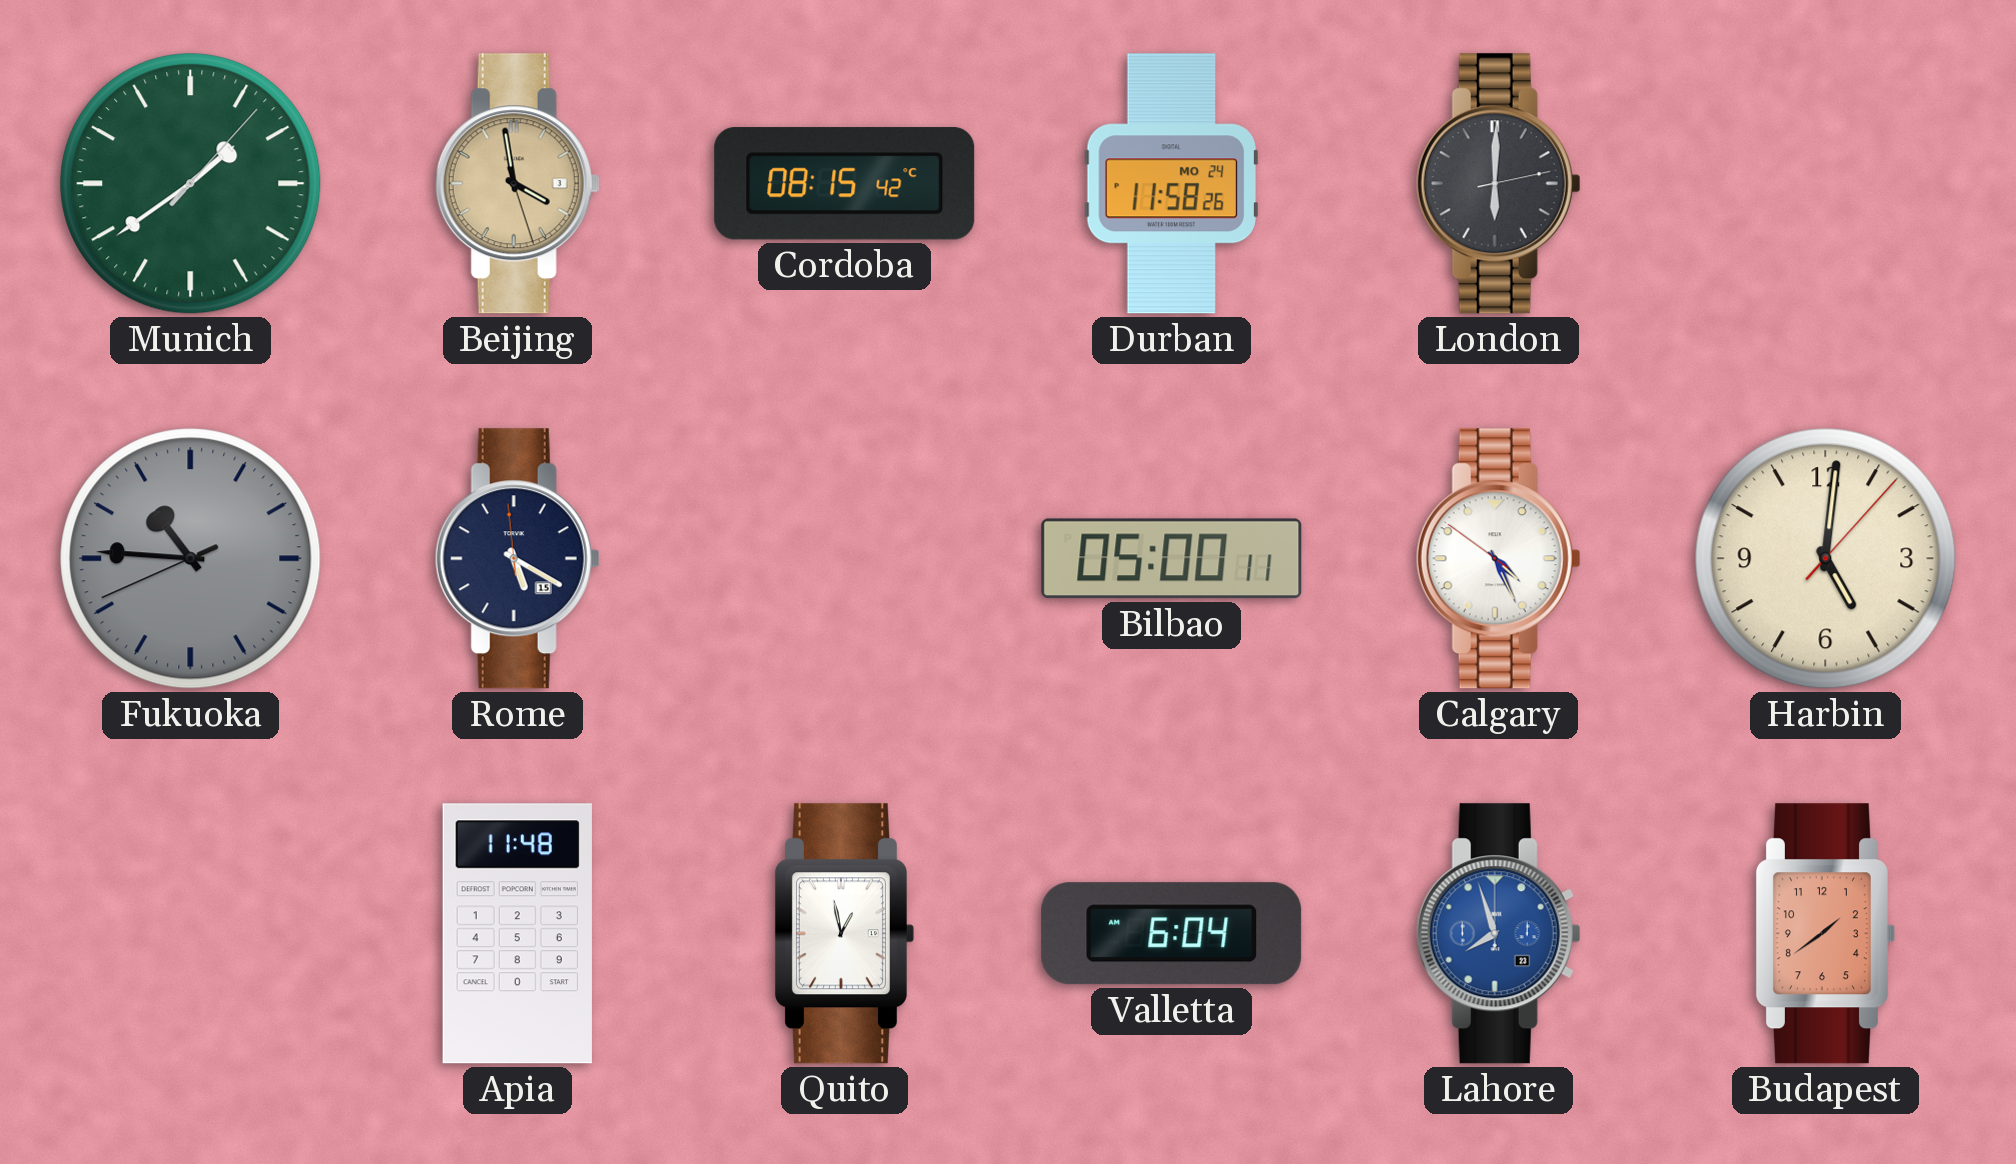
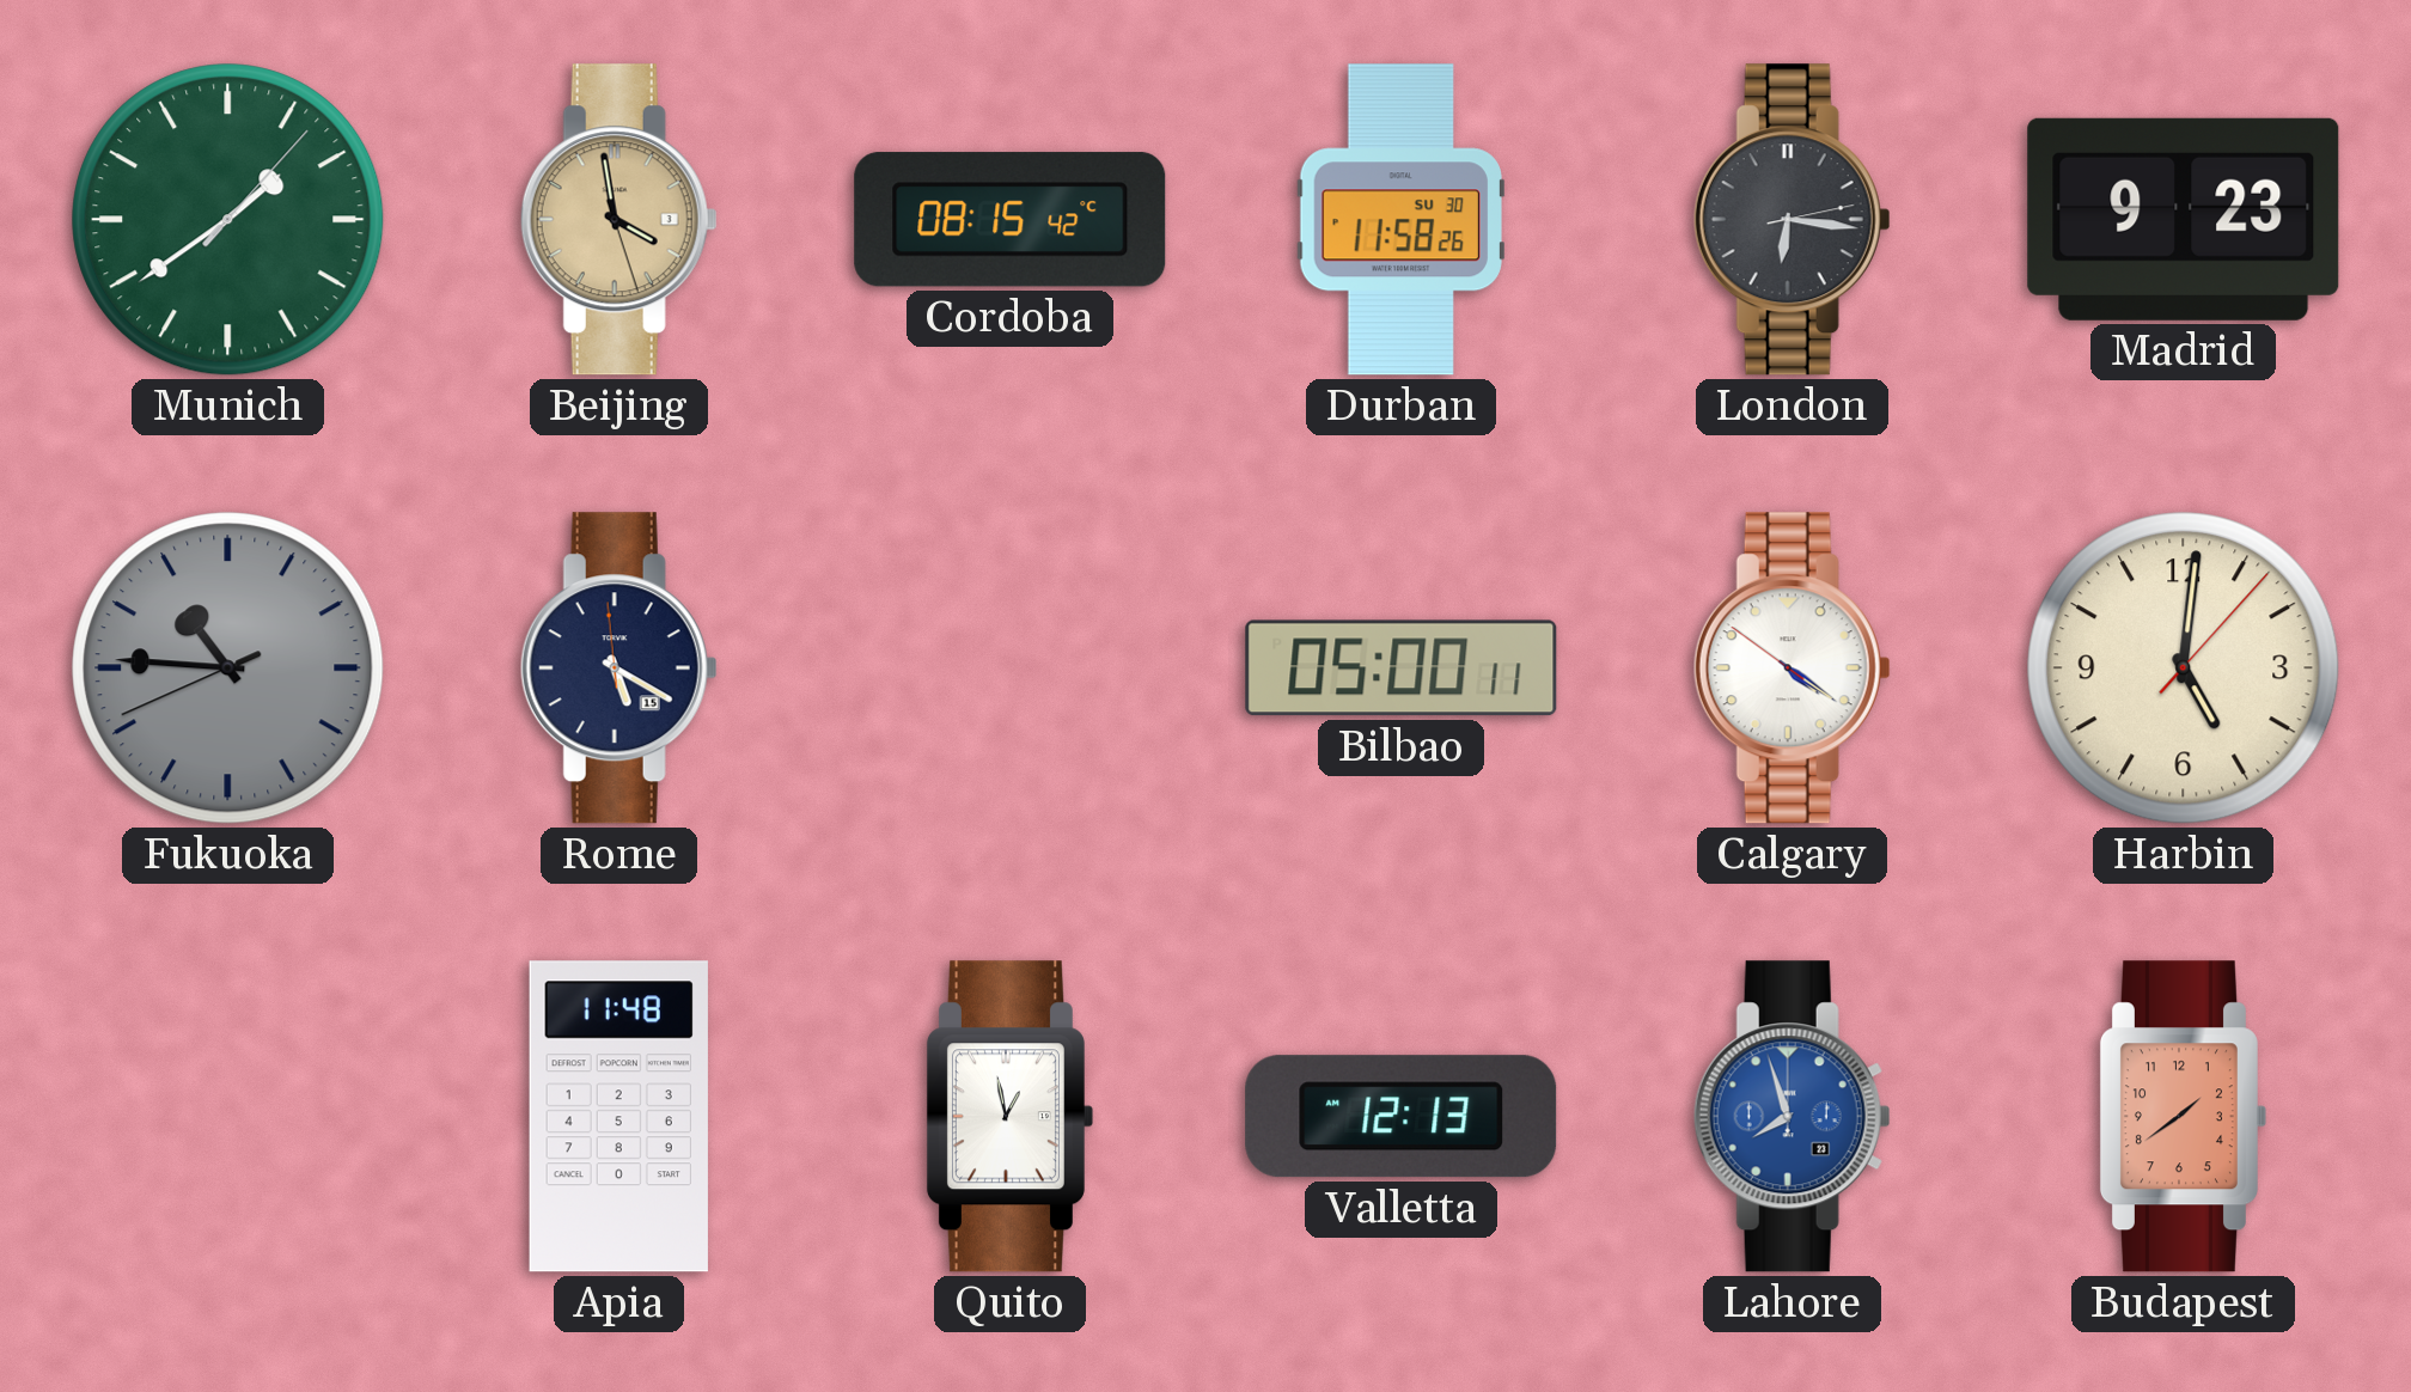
Durban date: MO 24 -> SU 30 (1400, 220)
London: 6:00 -> 6:16 (1792, 220)
Madrid: none -> 9:23 (2184, 219)
Calgary: 4:25 -> 4:20 (1792, 668)
Valletta: 6:04 -> 12:13 (1402, 1117)
